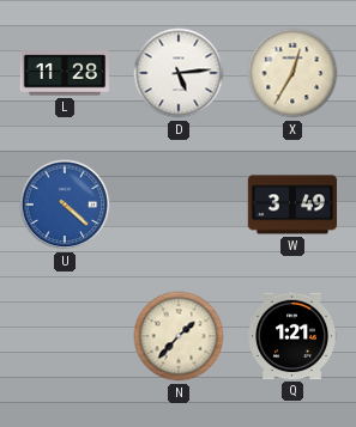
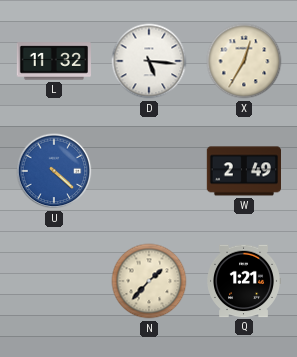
L: 11:28 -> 11:32 (53, 61)
D: 5:14 -> 5:16 (149, 61)
W: 3:49 -> 2:49 (243, 171)
